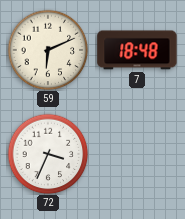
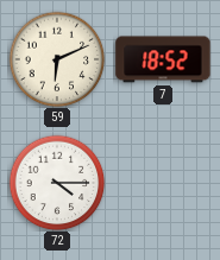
7: 18:48 -> 18:52 (163, 59)
72: 3:34 -> 4:15 (57, 183)
